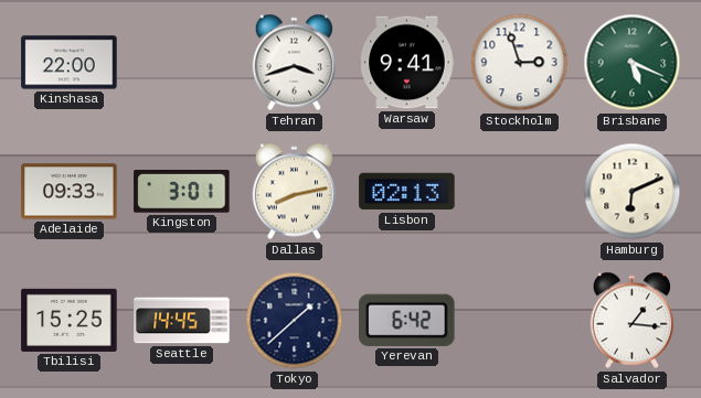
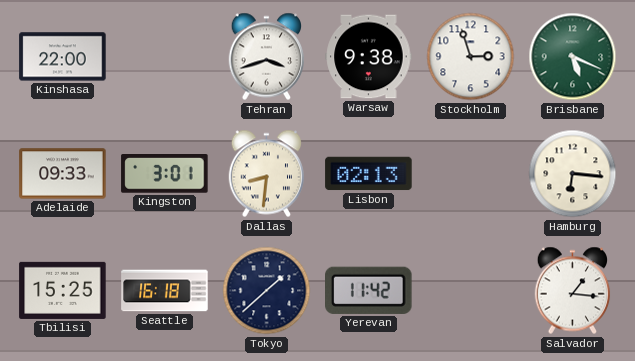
Warsaw: 9:41 -> 9:38 (369, 57)
Dallas: 8:13 -> 8:31 (267, 174)
Hamburg: 6:11 -> 6:16 (573, 174)
Seattle: 14:45 -> 16:18 (165, 291)
Yerevan: 6:42 -> 11:42 (369, 290)
